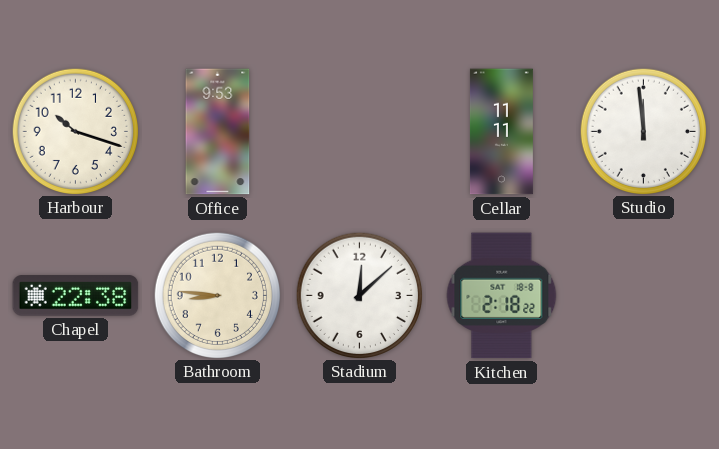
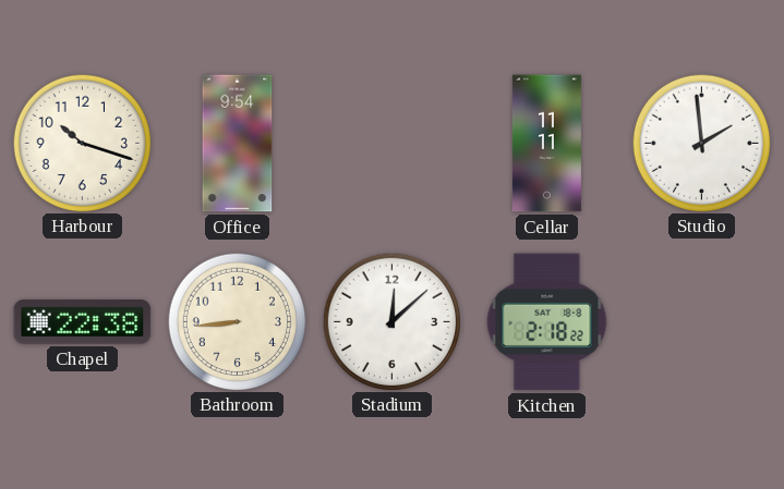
Office: 9:53 -> 9:54 (238, 144)
Studio: 11:59 -> 1:59 (701, 143)
Bathroom: 8:46 -> 8:44 (237, 321)
